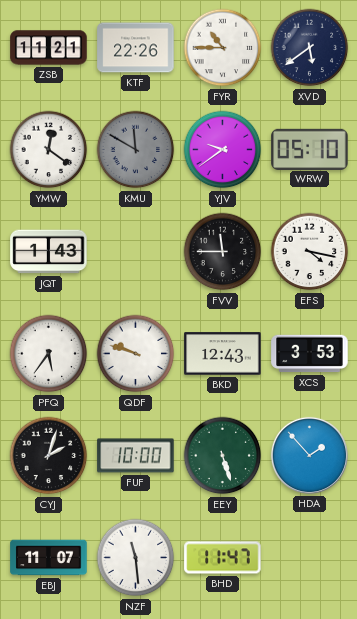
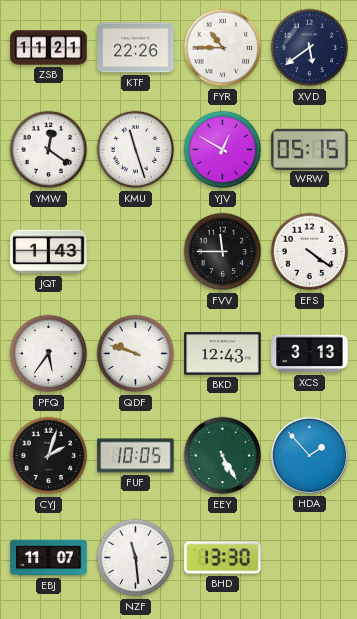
KMU: 11:50 -> 11:27 (136, 150)
KMU dial: grey -> white (136, 150)
YJV: 9:39 -> 12:50 (223, 150)
WRW: 05:10 -> 05:15 (310, 149)
EFS: 4:17 -> 4:21 (310, 252)
XCS: 3:53 -> 3:13 (310, 354)
FUF: 10:00 -> 10:05 (136, 456)
EEY: 5:27 -> 5:25 (223, 456)
BHD: 11:47 -> 13:30 (223, 558)
